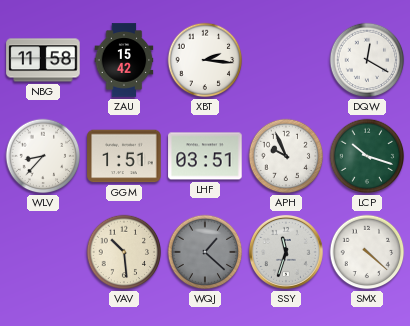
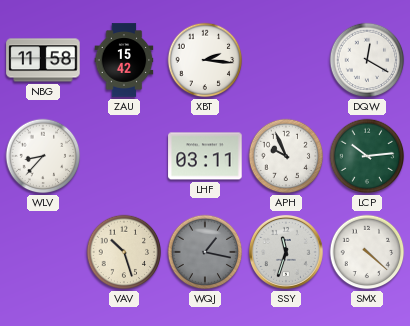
GGM: 1:51 -> none (124, 156)
LHF: 03:51 -> 03:11 (205, 156)
LCP: 10:18 -> 10:14 (367, 156)
VAV: 10:29 -> 10:27 (124, 252)
WQJ: 1:22 -> 1:17 (205, 252)
